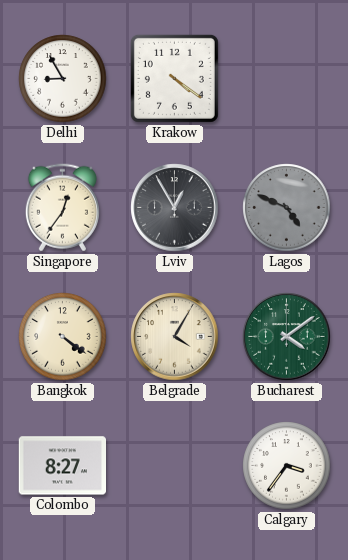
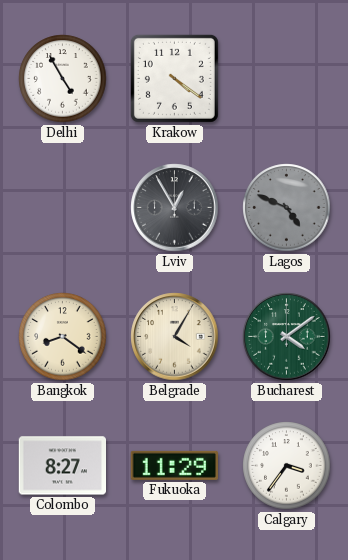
Delhi: 8:55 -> 4:55 (63, 79)
Singapore: 12:36 -> none (62, 208)
Bangkok: 4:21 -> 8:21 (63, 337)
Fukuoka: none -> 11:29 (174, 465)
